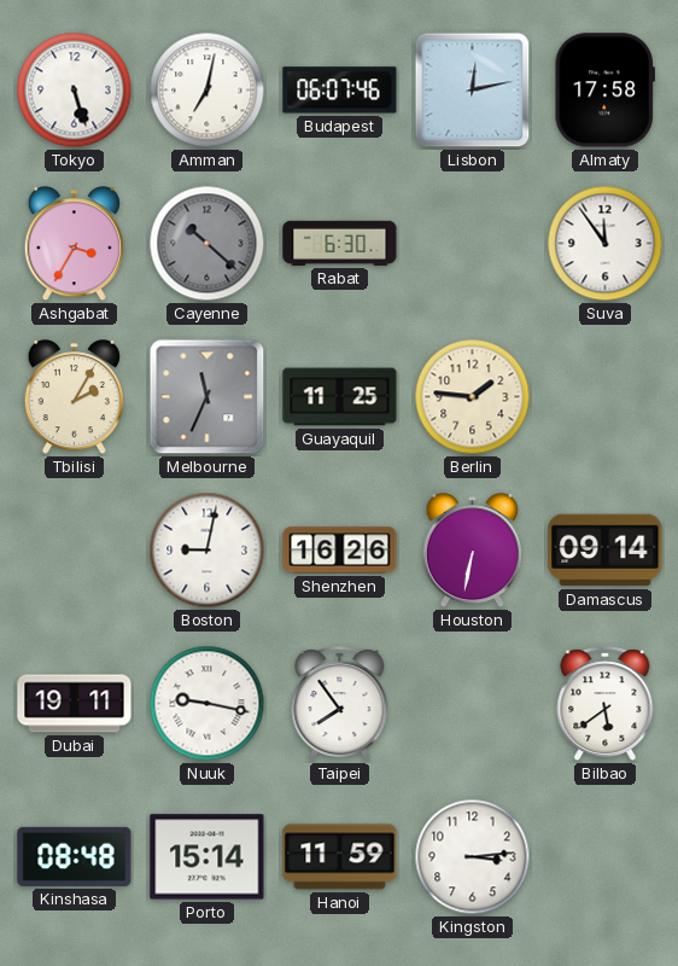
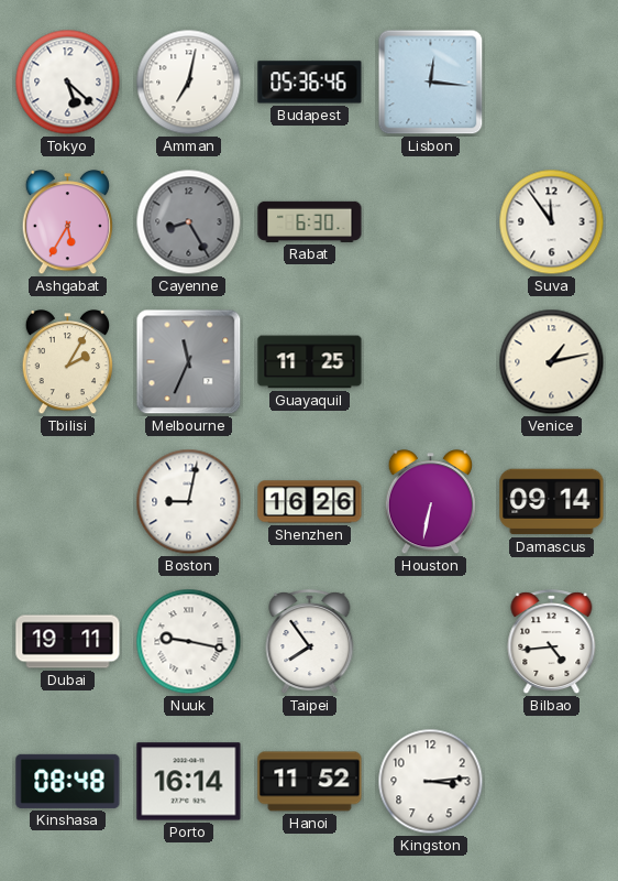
Tokyo: 5:27 -> 5:22 (68, 83)
Budapest: 06:07 -> 05:36 (310, 83)
Lisbon: 12:13 -> 12:16 (431, 83)
Almaty: 17:58 -> none (604, 91)
Ashgabat: 3:35 -> 5:35 (67, 222)
Cayenne: 10:22 -> 8:25 (189, 222)
Berlin: 1:46 -> none (473, 397)
Venice: none -> 1:13 (552, 362)
Bilbao: 5:39 -> 4:44 (552, 642)
Porto: 15:14 -> 16:14 (189, 782)
Hanoi: 11:59 -> 11:52 (310, 782)
